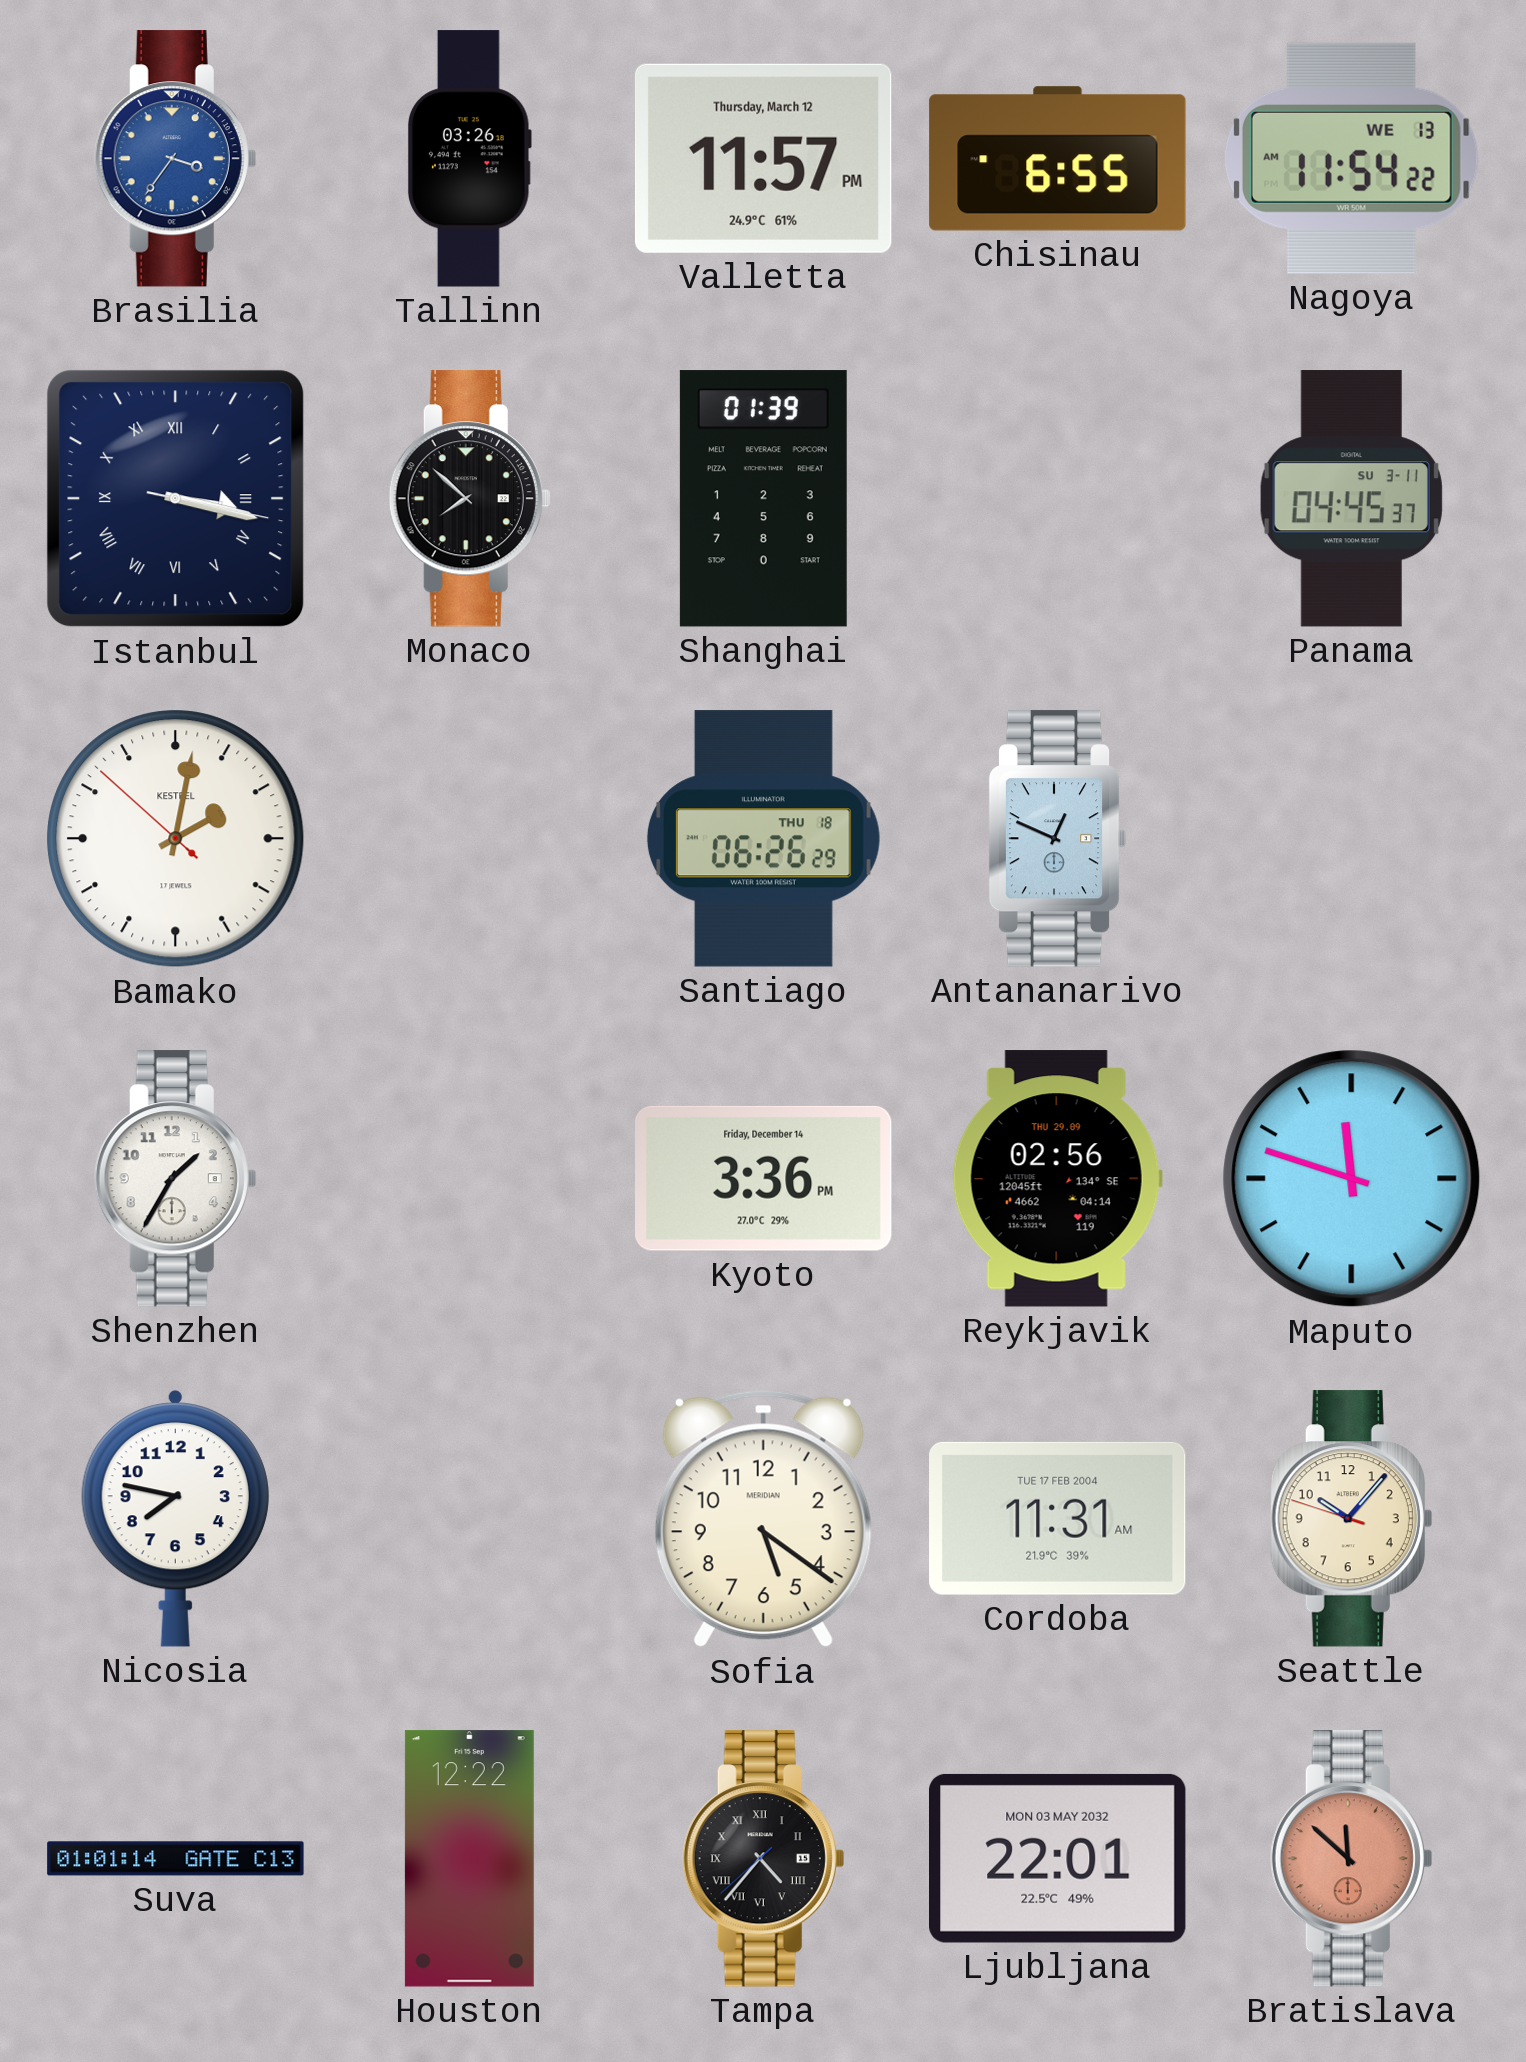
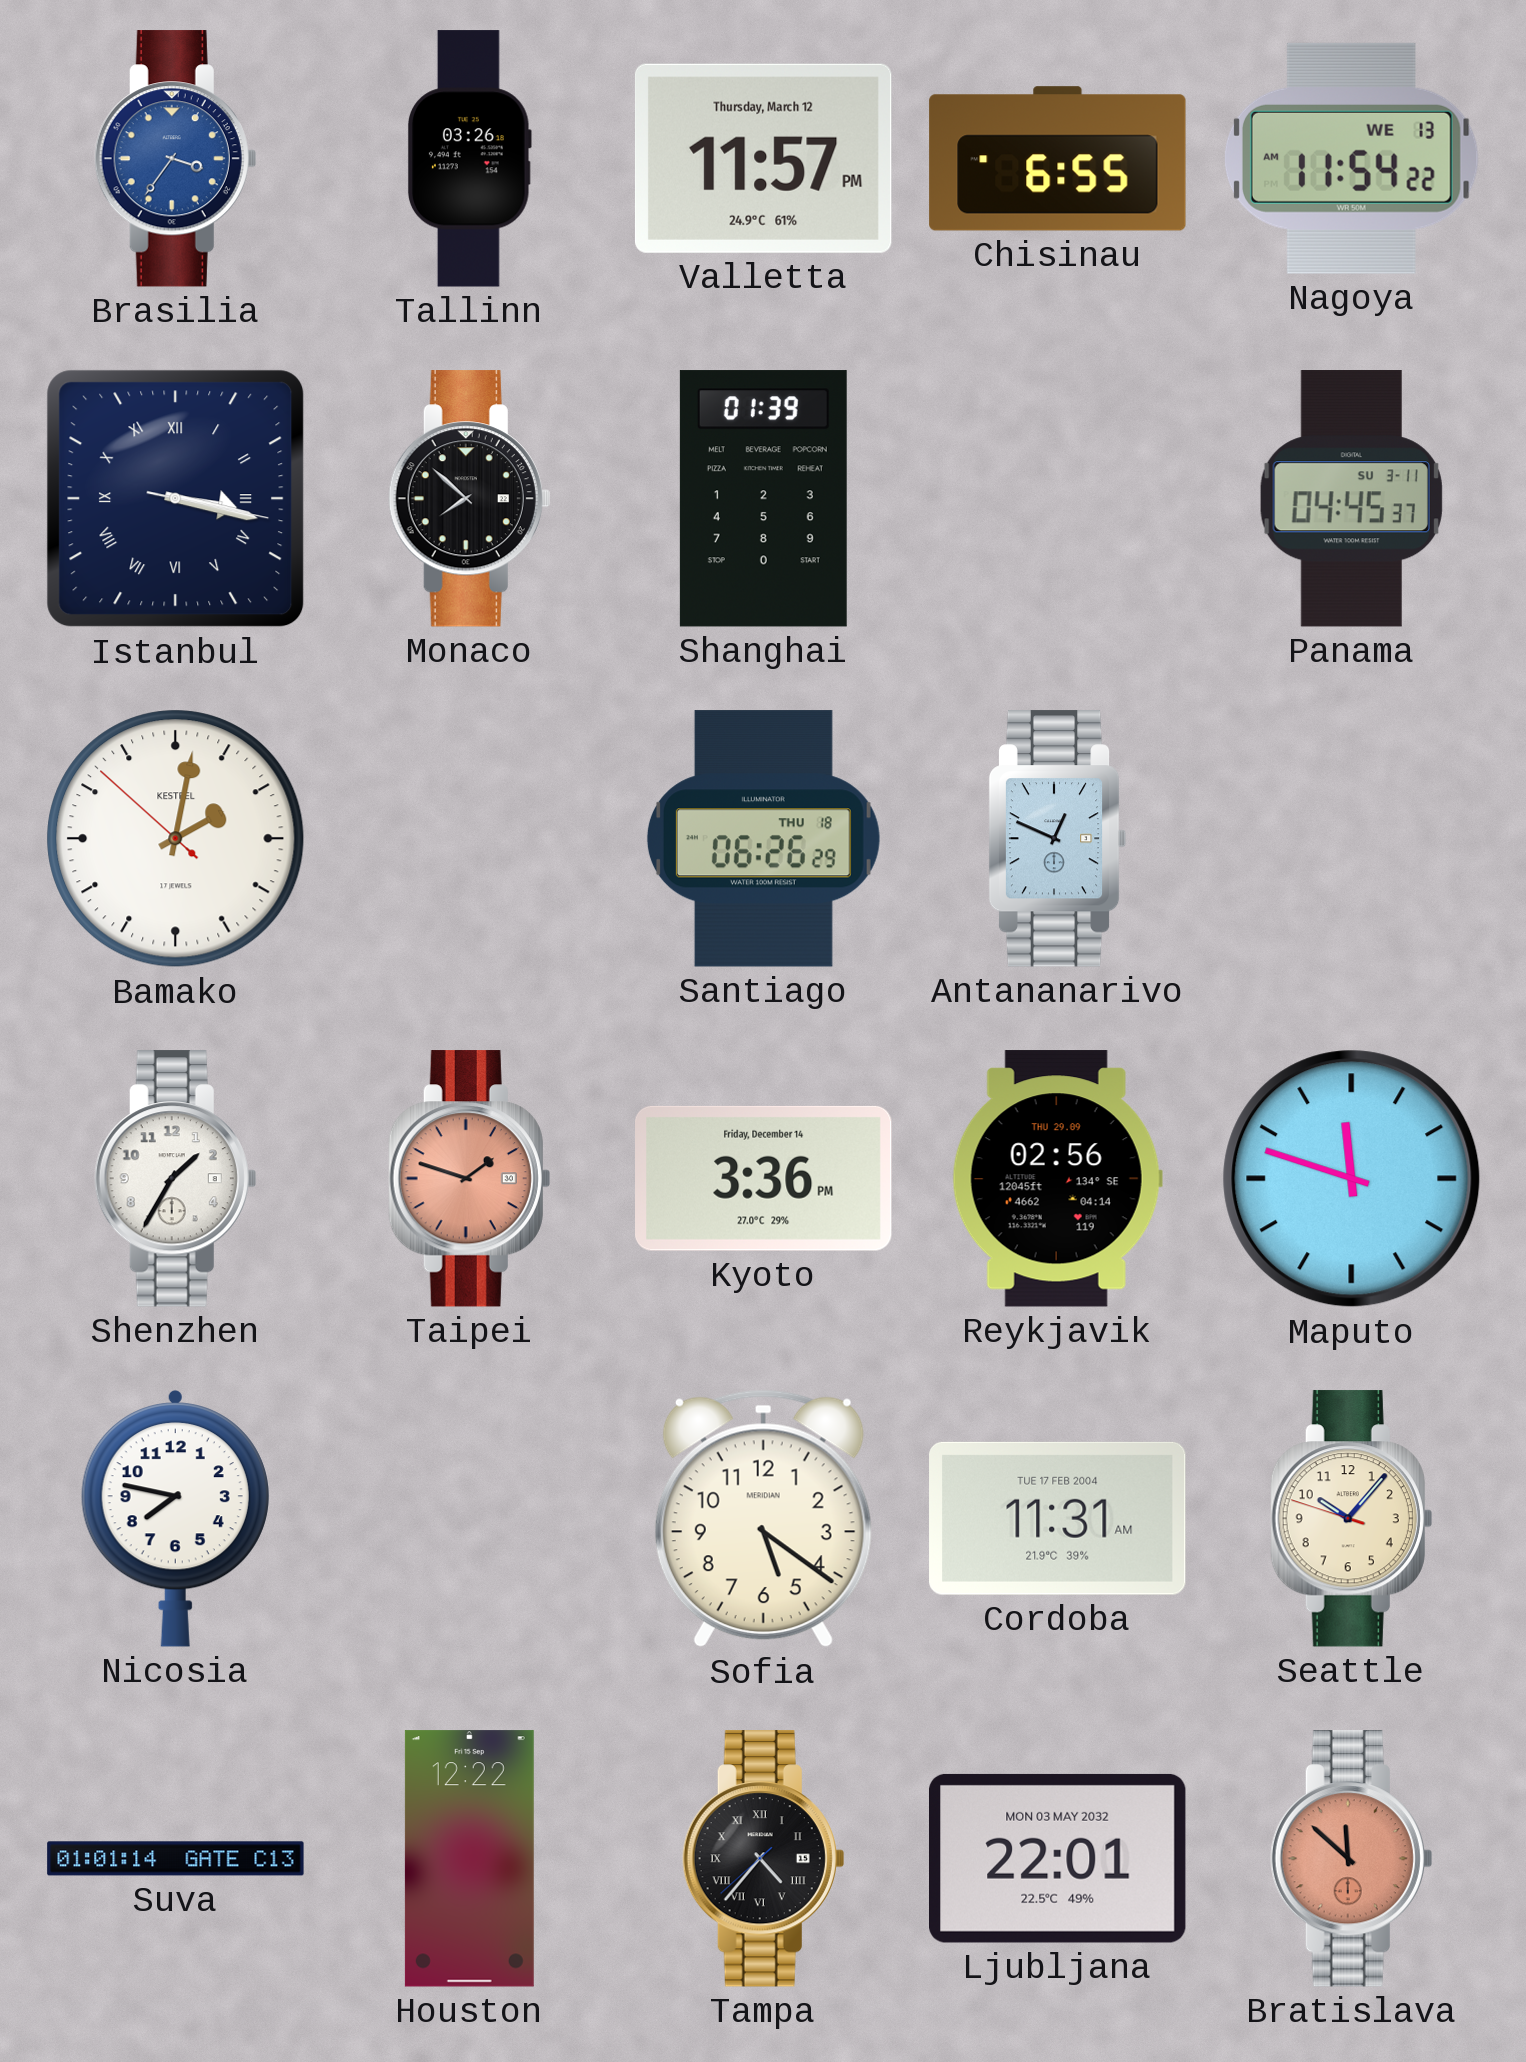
Taipei: none -> 1:48 (469, 1179)
